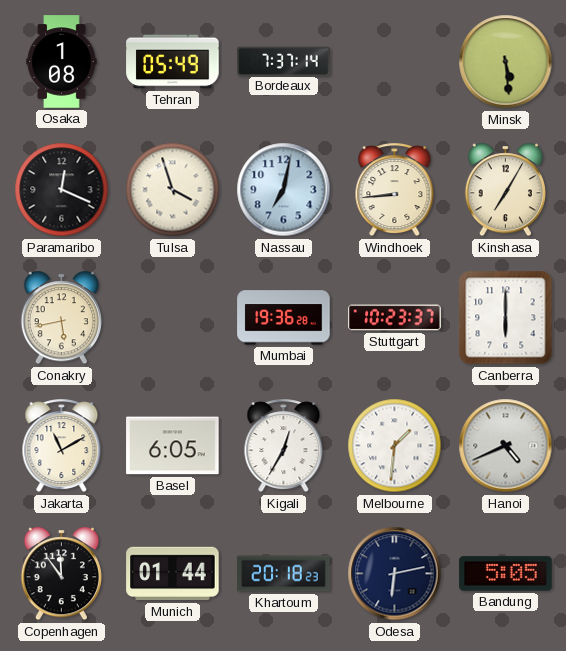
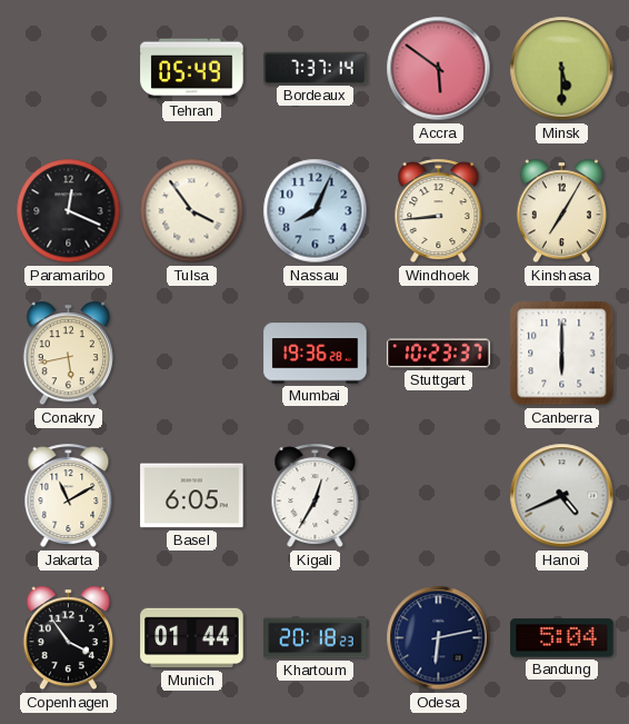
Osaka: 1:08 -> none (62, 62)
Accra: none -> 5:51 (439, 69)
Minsk: 5:29 -> 5:30 (562, 69)
Tulsa: 3:57 -> 3:54 (192, 211)
Nassau: 7:02 -> 8:04 (316, 211)
Melbourne: 1:31 -> none (395, 446)
Copenhagen: 11:54 -> 3:54 (68, 638)
Bandung: 5:05 -> 5:04 (562, 638)
